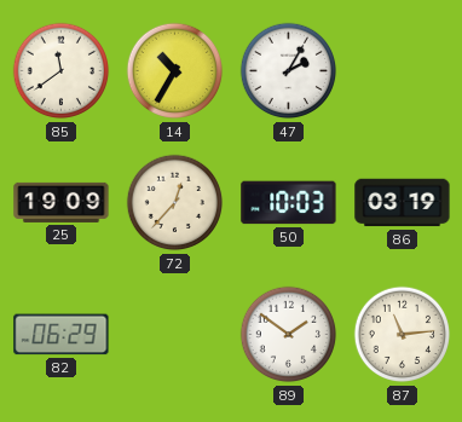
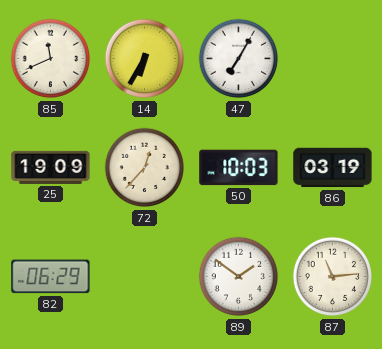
85: 11:39 -> 11:41 (51, 59)
14: 10:35 -> 6:35 (145, 59)
47: 2:05 -> 7:05 (239, 59)
